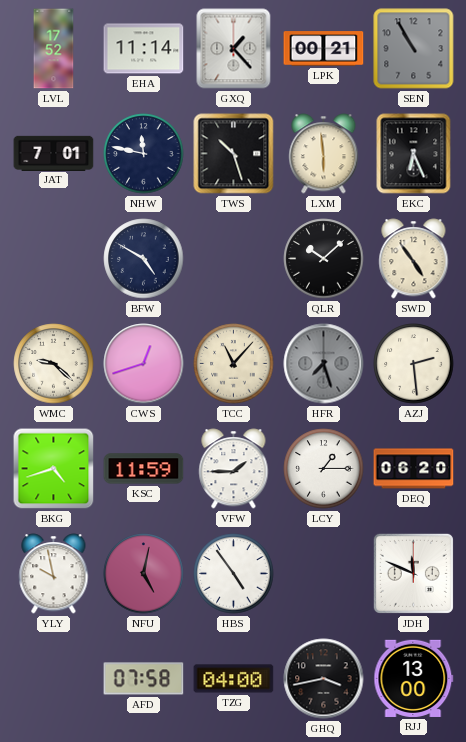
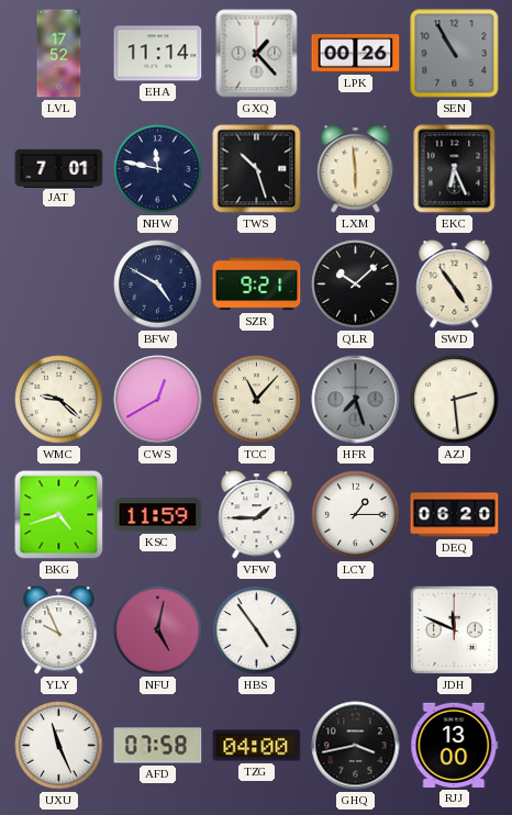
LPK: 00:21 -> 00:26 (356, 54)
SZR: none -> 9:21 (257, 284)
CWS: 12:42 -> 12:40 (158, 400)
YLY: 9:58 -> 9:56 (59, 630)
UXU: none -> 11:26 (59, 746)
